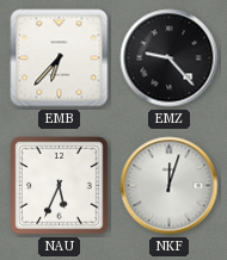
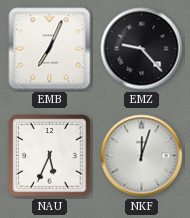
EMB: 6:37 -> 7:04 (50, 49)
